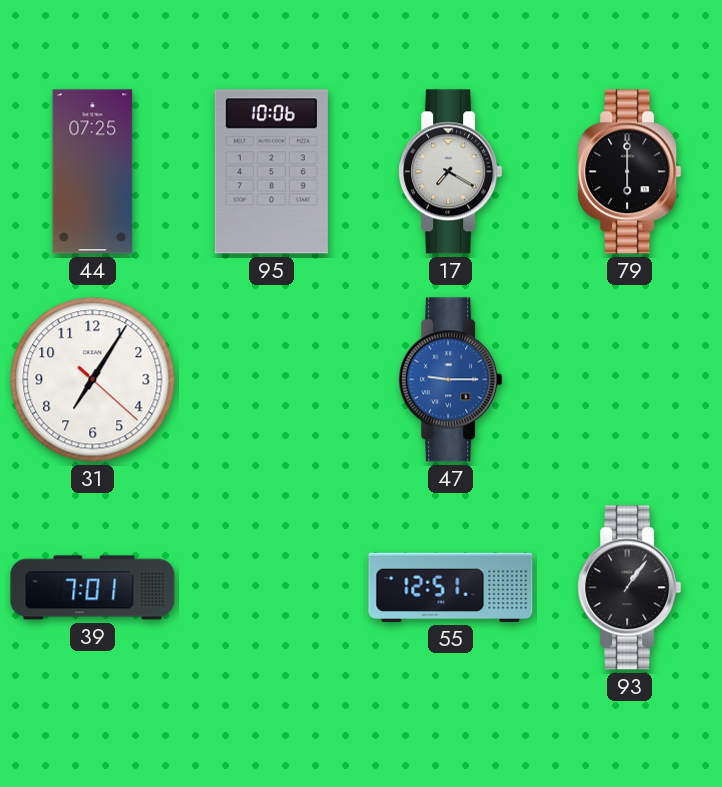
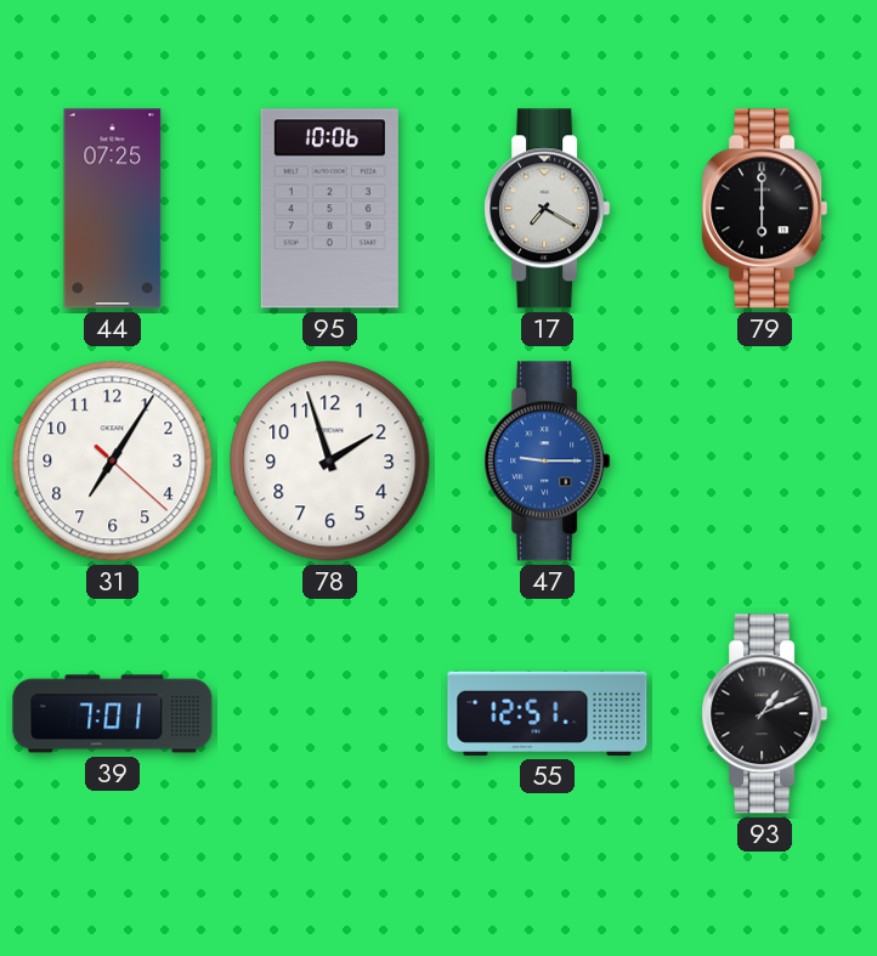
78: none -> 1:57 (330, 462)
93: 1:06 -> 1:11 (765, 714)
